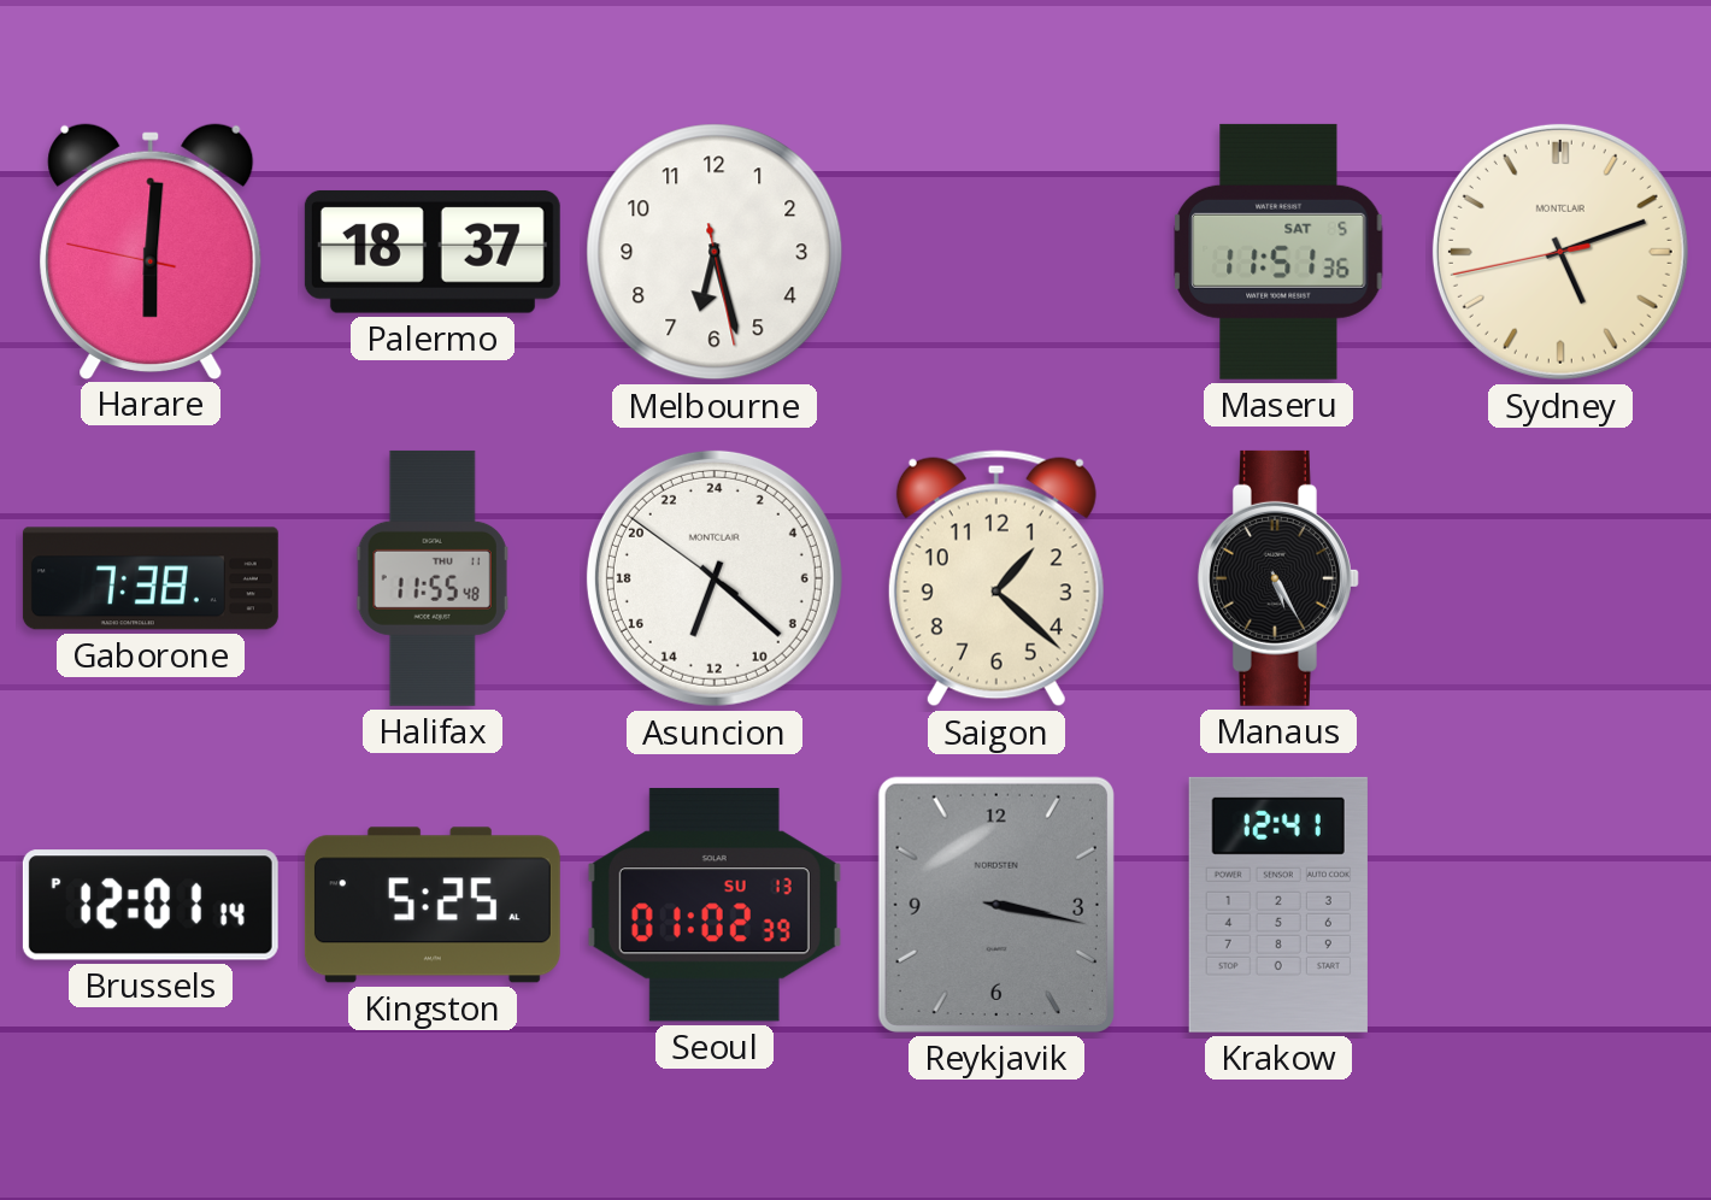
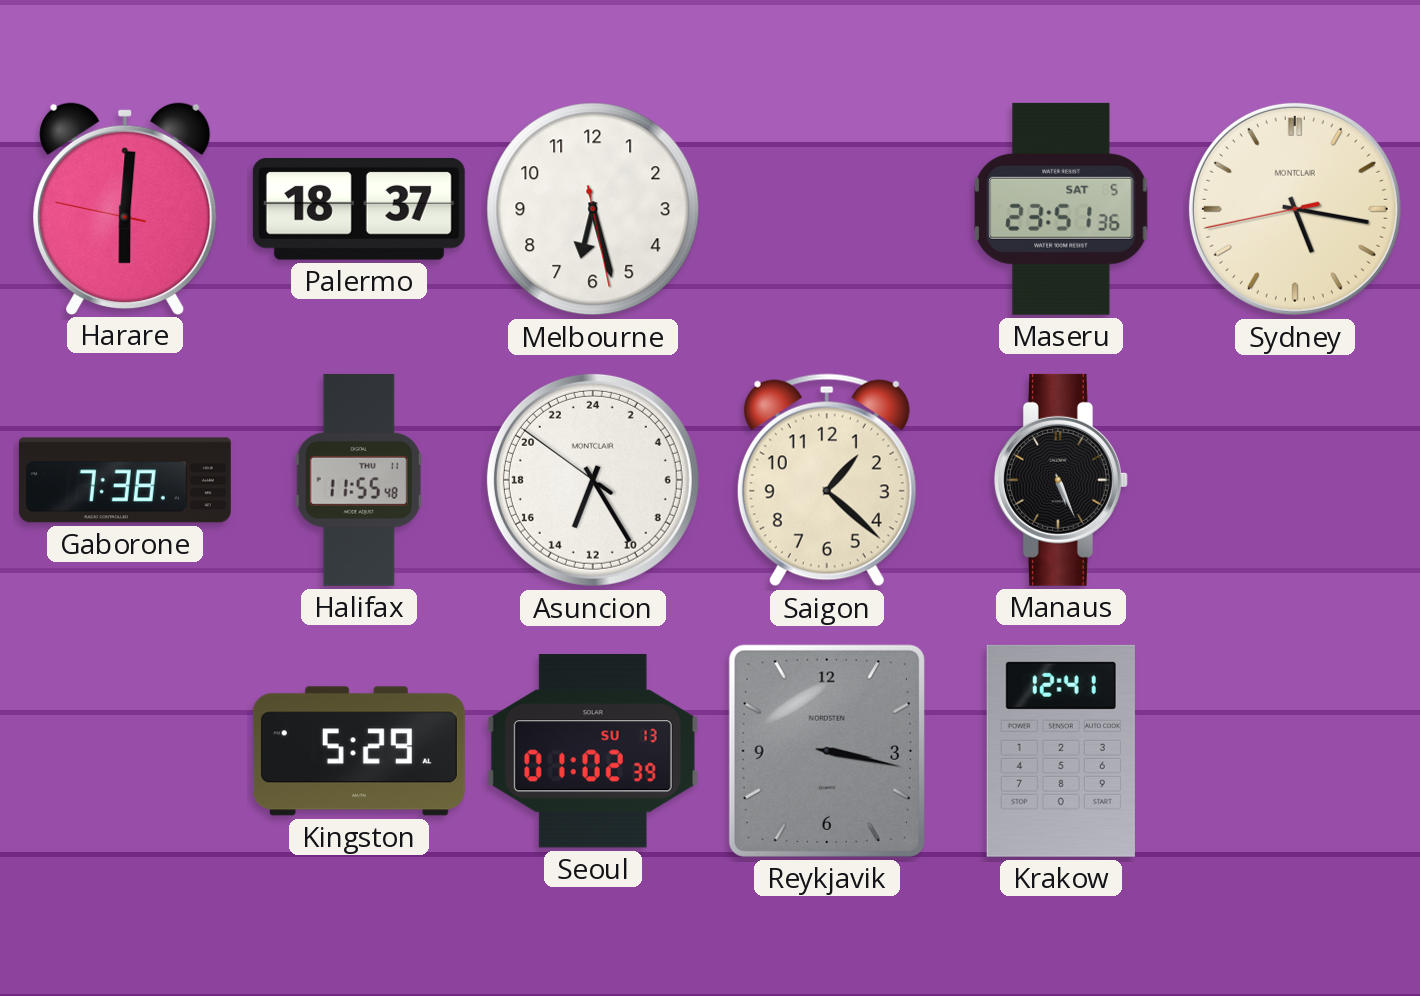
Maseru: 11:51 -> 23:51 (1061, 209)
Sydney: 5:11 -> 5:16 (1295, 209)
Asuncion: 13:21 -> 13:24 (593, 480)
Manaus: 5:25 -> 5:26 (1061, 480)
Brussels: 12:01 -> none (151, 905)
Kingston: 5:25 -> 5:29 (359, 751)
